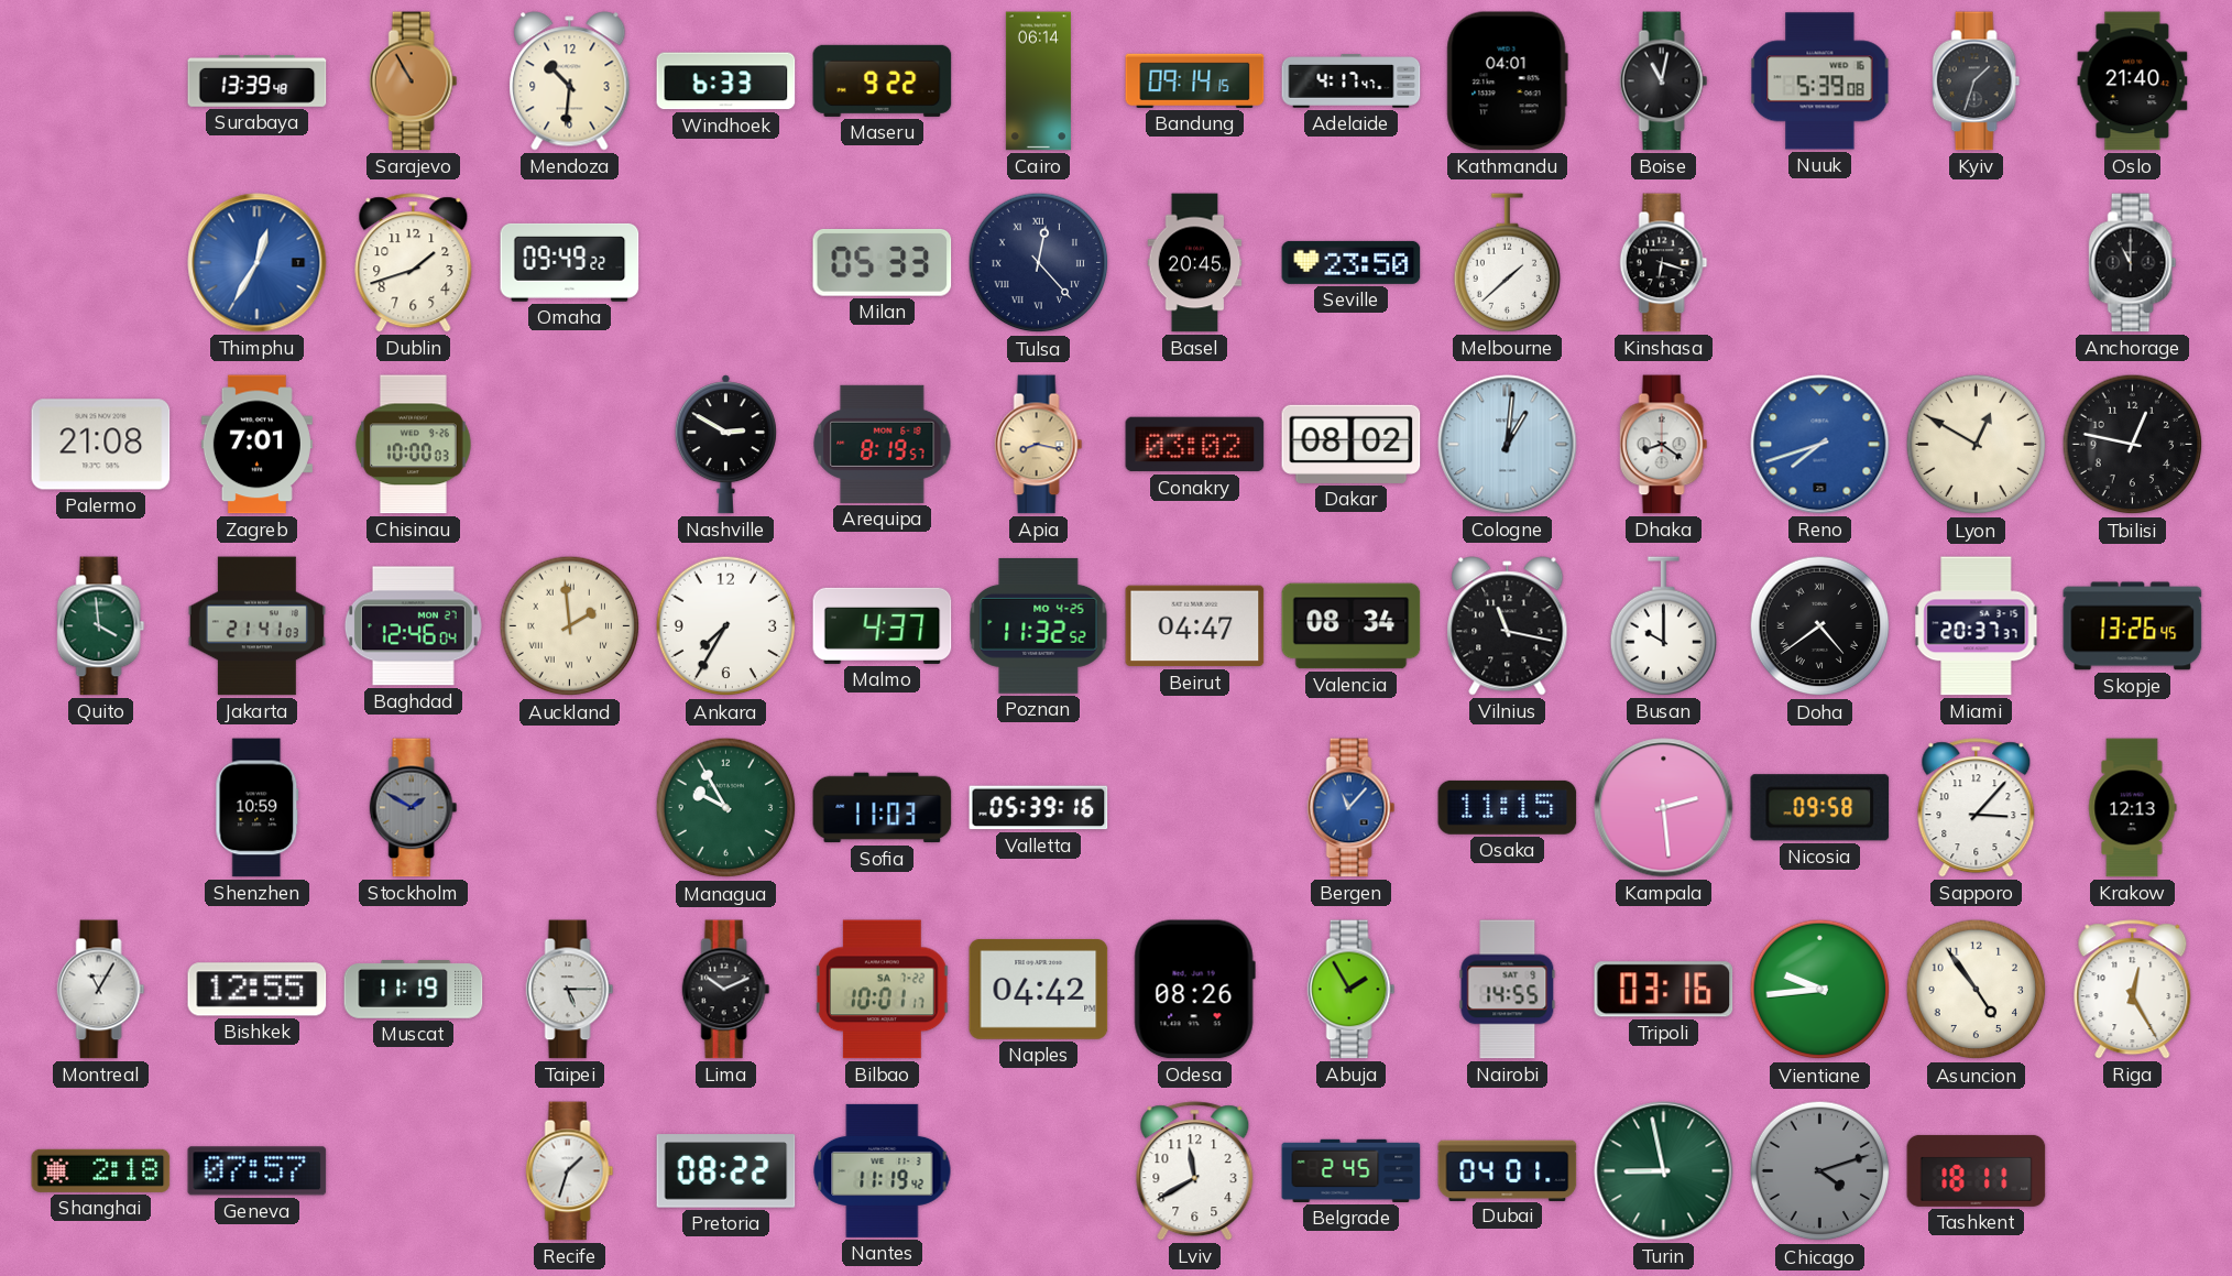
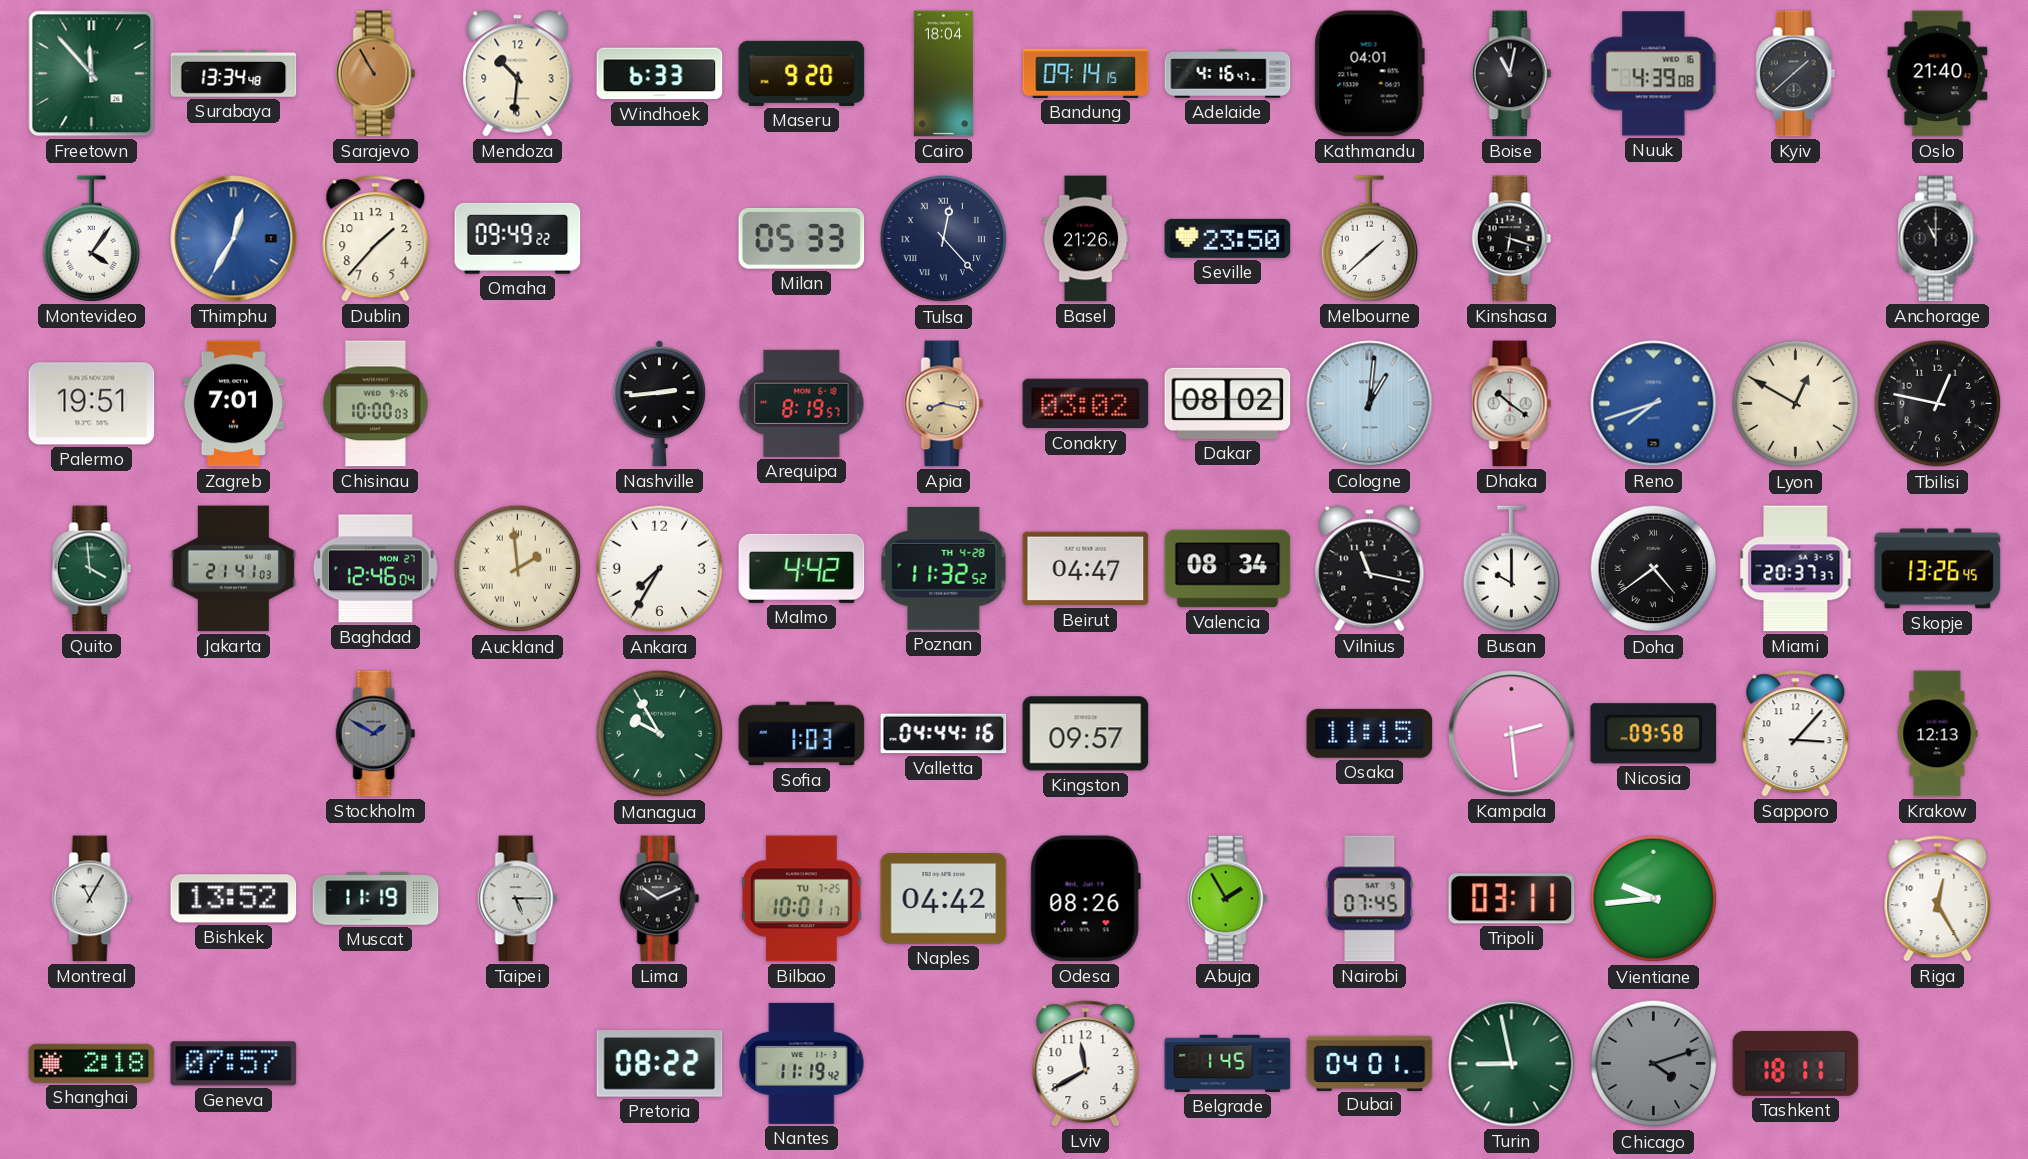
Freetown: none -> 11:53 (92, 74)
Surabaya: 13:39 -> 13:34 (234, 74)
Maseru: 9:22 -> 9:20 (802, 73)
Cairo: 06:14 -> 18:04 (943, 74)
Adelaide: 4:17 -> 4:16 (1228, 74)
Nuuk: 5:39 -> 4:39 (1654, 74)
Kyiv: 1:33 -> 1:38 (1796, 74)
Montevideo: none -> 4:06 (91, 239)
Dublin: 1:42 -> 1:37 (376, 239)
Basel: 20:45 -> 21:26 (1086, 239)
Palermo: 21:08 -> 19:51 (92, 404)
Nashville: 2:50 -> 2:44 (659, 404)
Dhaka: 8:21 -> 10:21 (1512, 404)
Malmo: 4:37 -> 4:42 (802, 568)
Poznan date: MO 4-25 -> TH 4-28 (944, 568)
Shenzhen: 10:59 -> none (258, 808)
Sofia: 11:03 -> 1:03 (802, 734)
Valletta: 05:39 -> 04:44 (944, 734)
Kingston: none -> 09:57 (1086, 734)
Bergen: 11:07 -> none (1352, 808)
Bishkek: 12:55 -> 13:52 (234, 899)
Bilbao date: SA 7-22 -> TU 7-25 (801, 899)
Nairobi: 14:55 -> 07:45 (1370, 899)
Tripoli: 03:16 -> 03:11 (1512, 899)
Asuncion: 4:54 -> none (1977, 990)
Recife: 1:33 -> none (570, 1171)
Belgrade: 2:45 -> 1:45 (1228, 1063)
